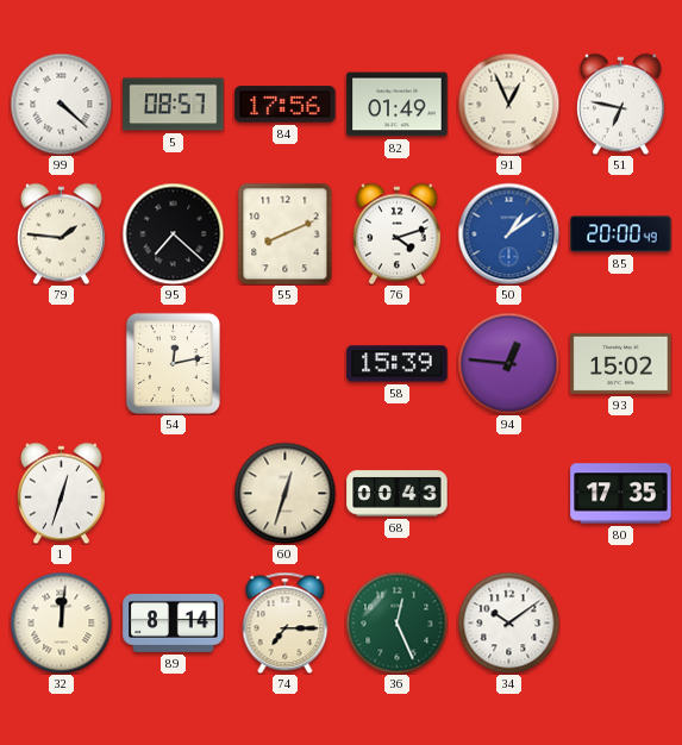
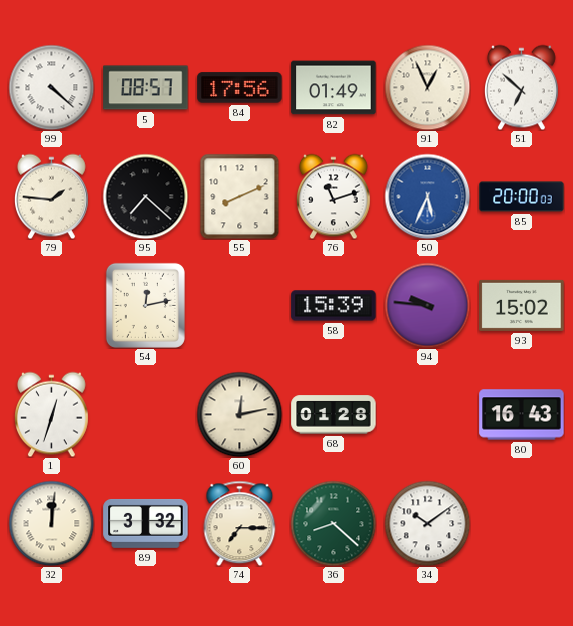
51: 6:47 -> 6:52 (522, 87)
76: 4:12 -> 11:12 (334, 196)
50: 1:09 -> 5:34 (427, 196)
85: 20:00:49 -> 20:00:03 (522, 197)
94: 12:46 -> 9:46 (427, 305)
60: 12:33 -> 12:13 (239, 414)
68: 00:43 -> 01:28 (334, 415)
80: 17:35 -> 16:43 (522, 415)
89: 8:14 -> 3:32 (146, 523)
36: 12:26 -> 8:22 (333, 523)
